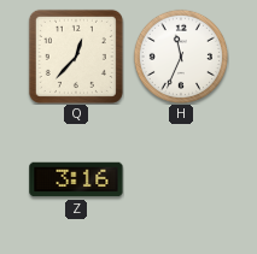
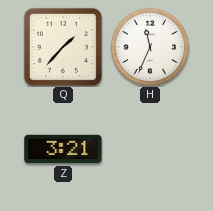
Q: 12:37 -> 1:37 (63, 47)
Z: 3:16 -> 3:21 (63, 149)
